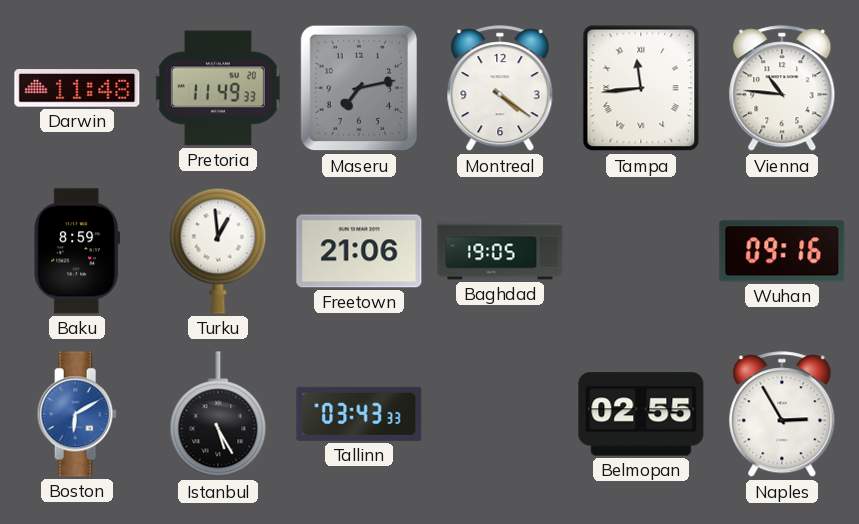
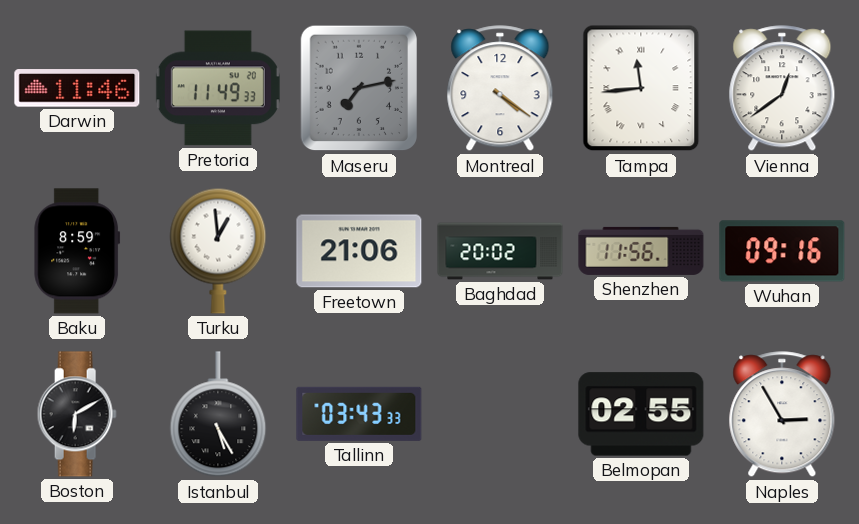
Darwin: 11:48 -> 11:46 (77, 88)
Vienna: 10:46 -> 12:39 (782, 89)
Baghdad: 19:05 -> 20:02 (500, 251)
Shenzhen: none -> 11:56 (641, 251)
Boston dial: blue -> black (77, 414)
